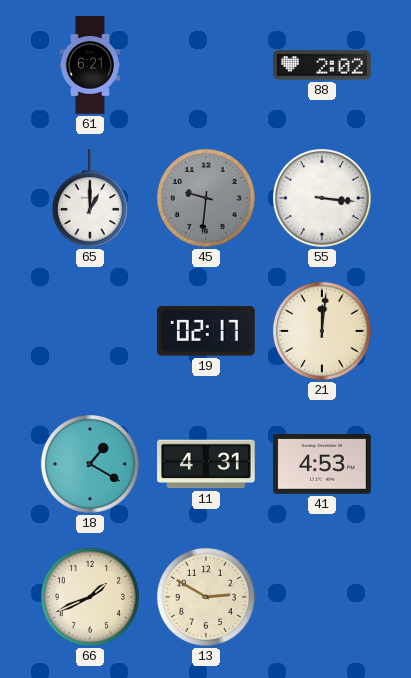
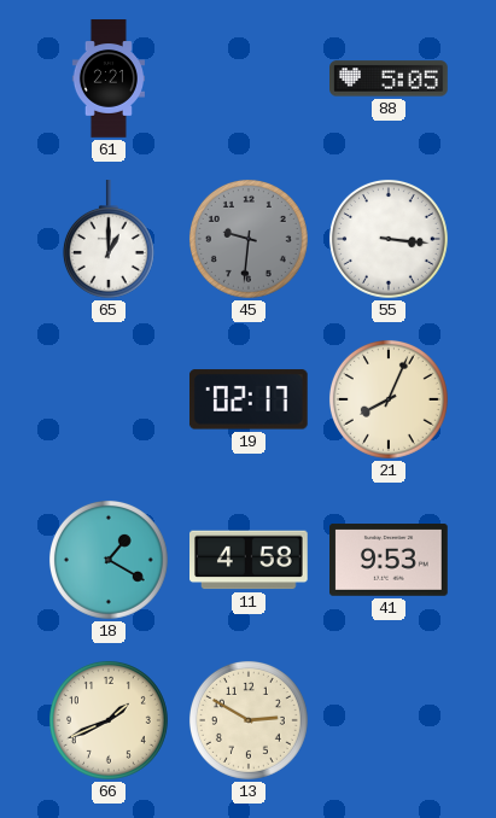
61: 6:21 -> 2:21 (109, 78)
88: 2:02 -> 5:05 (390, 78)
21: 12:01 -> 8:04 (389, 399)
11: 4:31 -> 4:58 (250, 560)
41: 4:53 -> 9:53 (390, 561)
